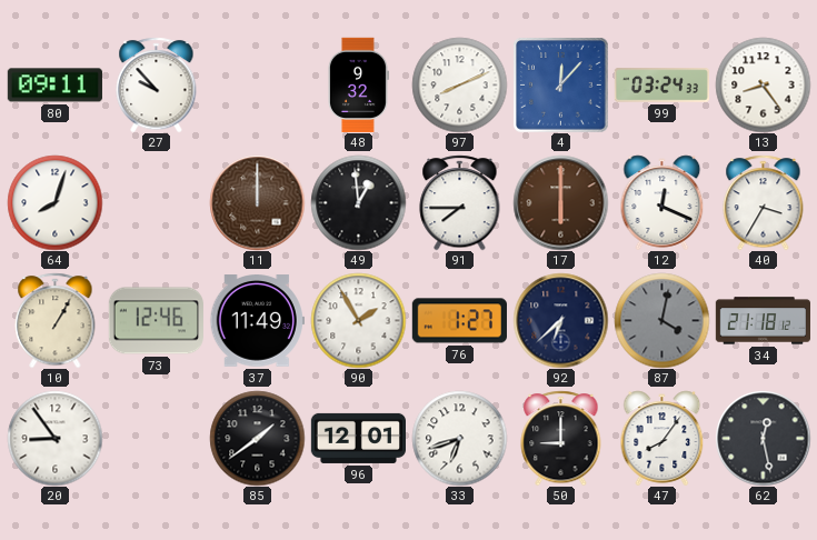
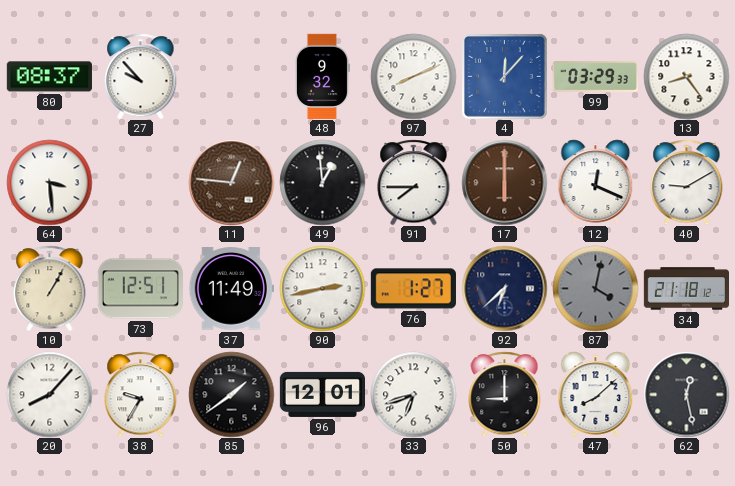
80: 09:11 -> 08:37 (49, 77)
99: 03:24 -> 03:29 (595, 77)
64: 8:03 -> 3:29 (49, 182)
11: 12:00 -> 12:46 (231, 182)
40: 3:35 -> 9:10 (687, 182)
73: 12:46 -> 12:51 (140, 289)
90: 1:55 -> 2:43 (322, 288)
20: 8:54 -> 8:07 (49, 394)
38: none -> 9:35 (141, 394)
47: 8:06 -> 8:08 (596, 394)
